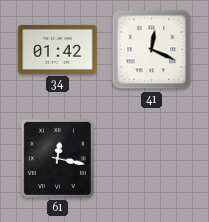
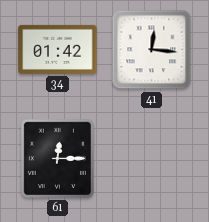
41: 12:19 -> 12:16 (152, 50)
61: 12:17 -> 12:15 (57, 158)
